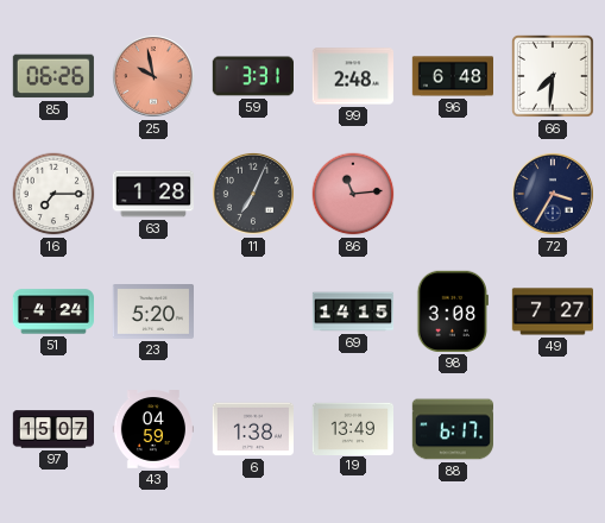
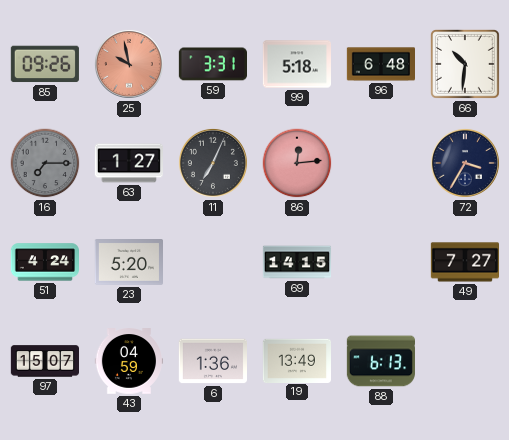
85: 06:26 -> 09:26 (45, 64)
99: 2:48 -> 5:18 (296, 64)
66: 7:31 -> 10:31 (465, 64)
16 dial: white -> grey (45, 163)
63: 1:28 -> 1:27 (128, 163)
86: 11:14 -> 12:14 (297, 163)
98: 3:08 -> none (453, 311)
6: 1:38 -> 1:36 (212, 361)
88: 6:17 -> 6:13 (380, 361)
